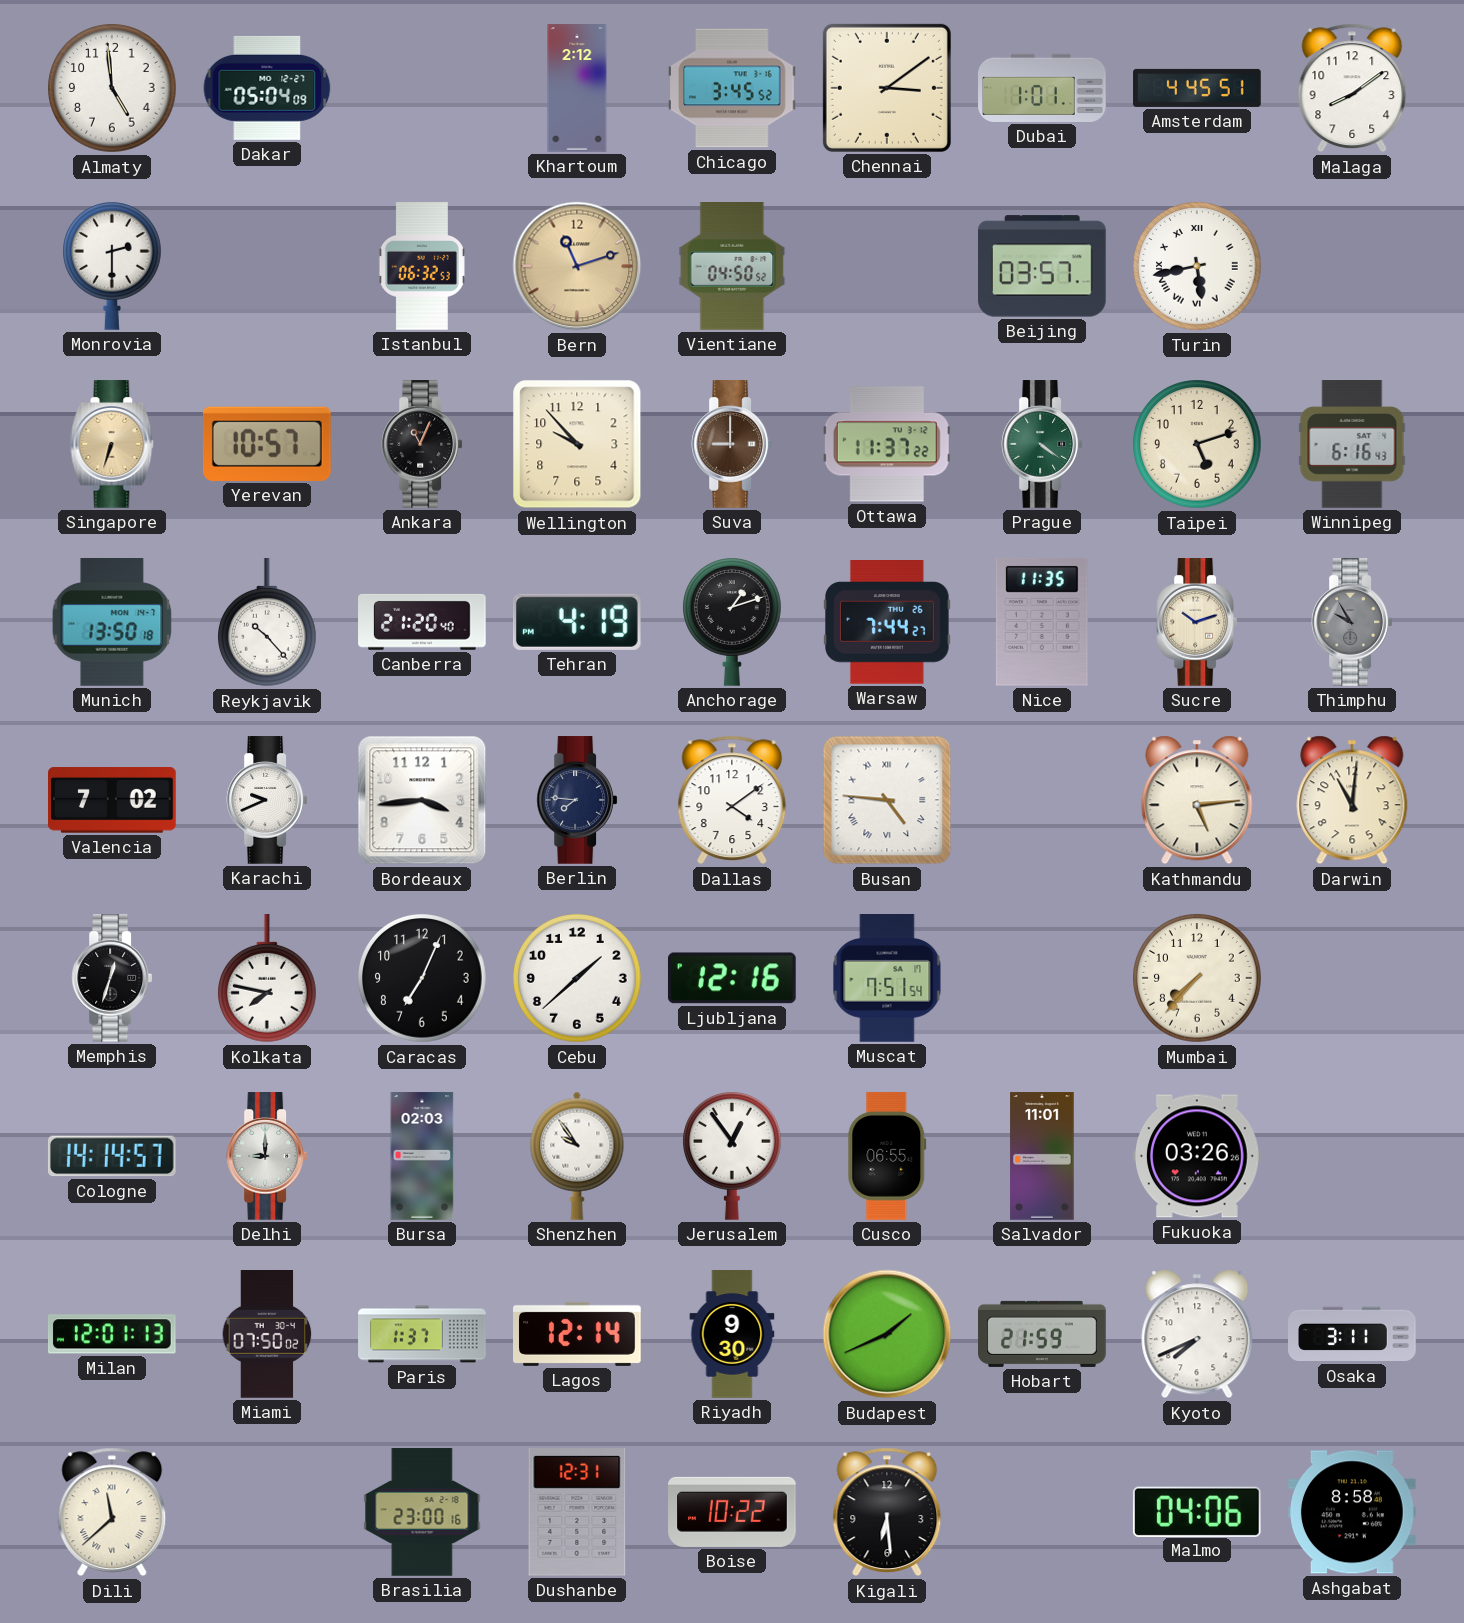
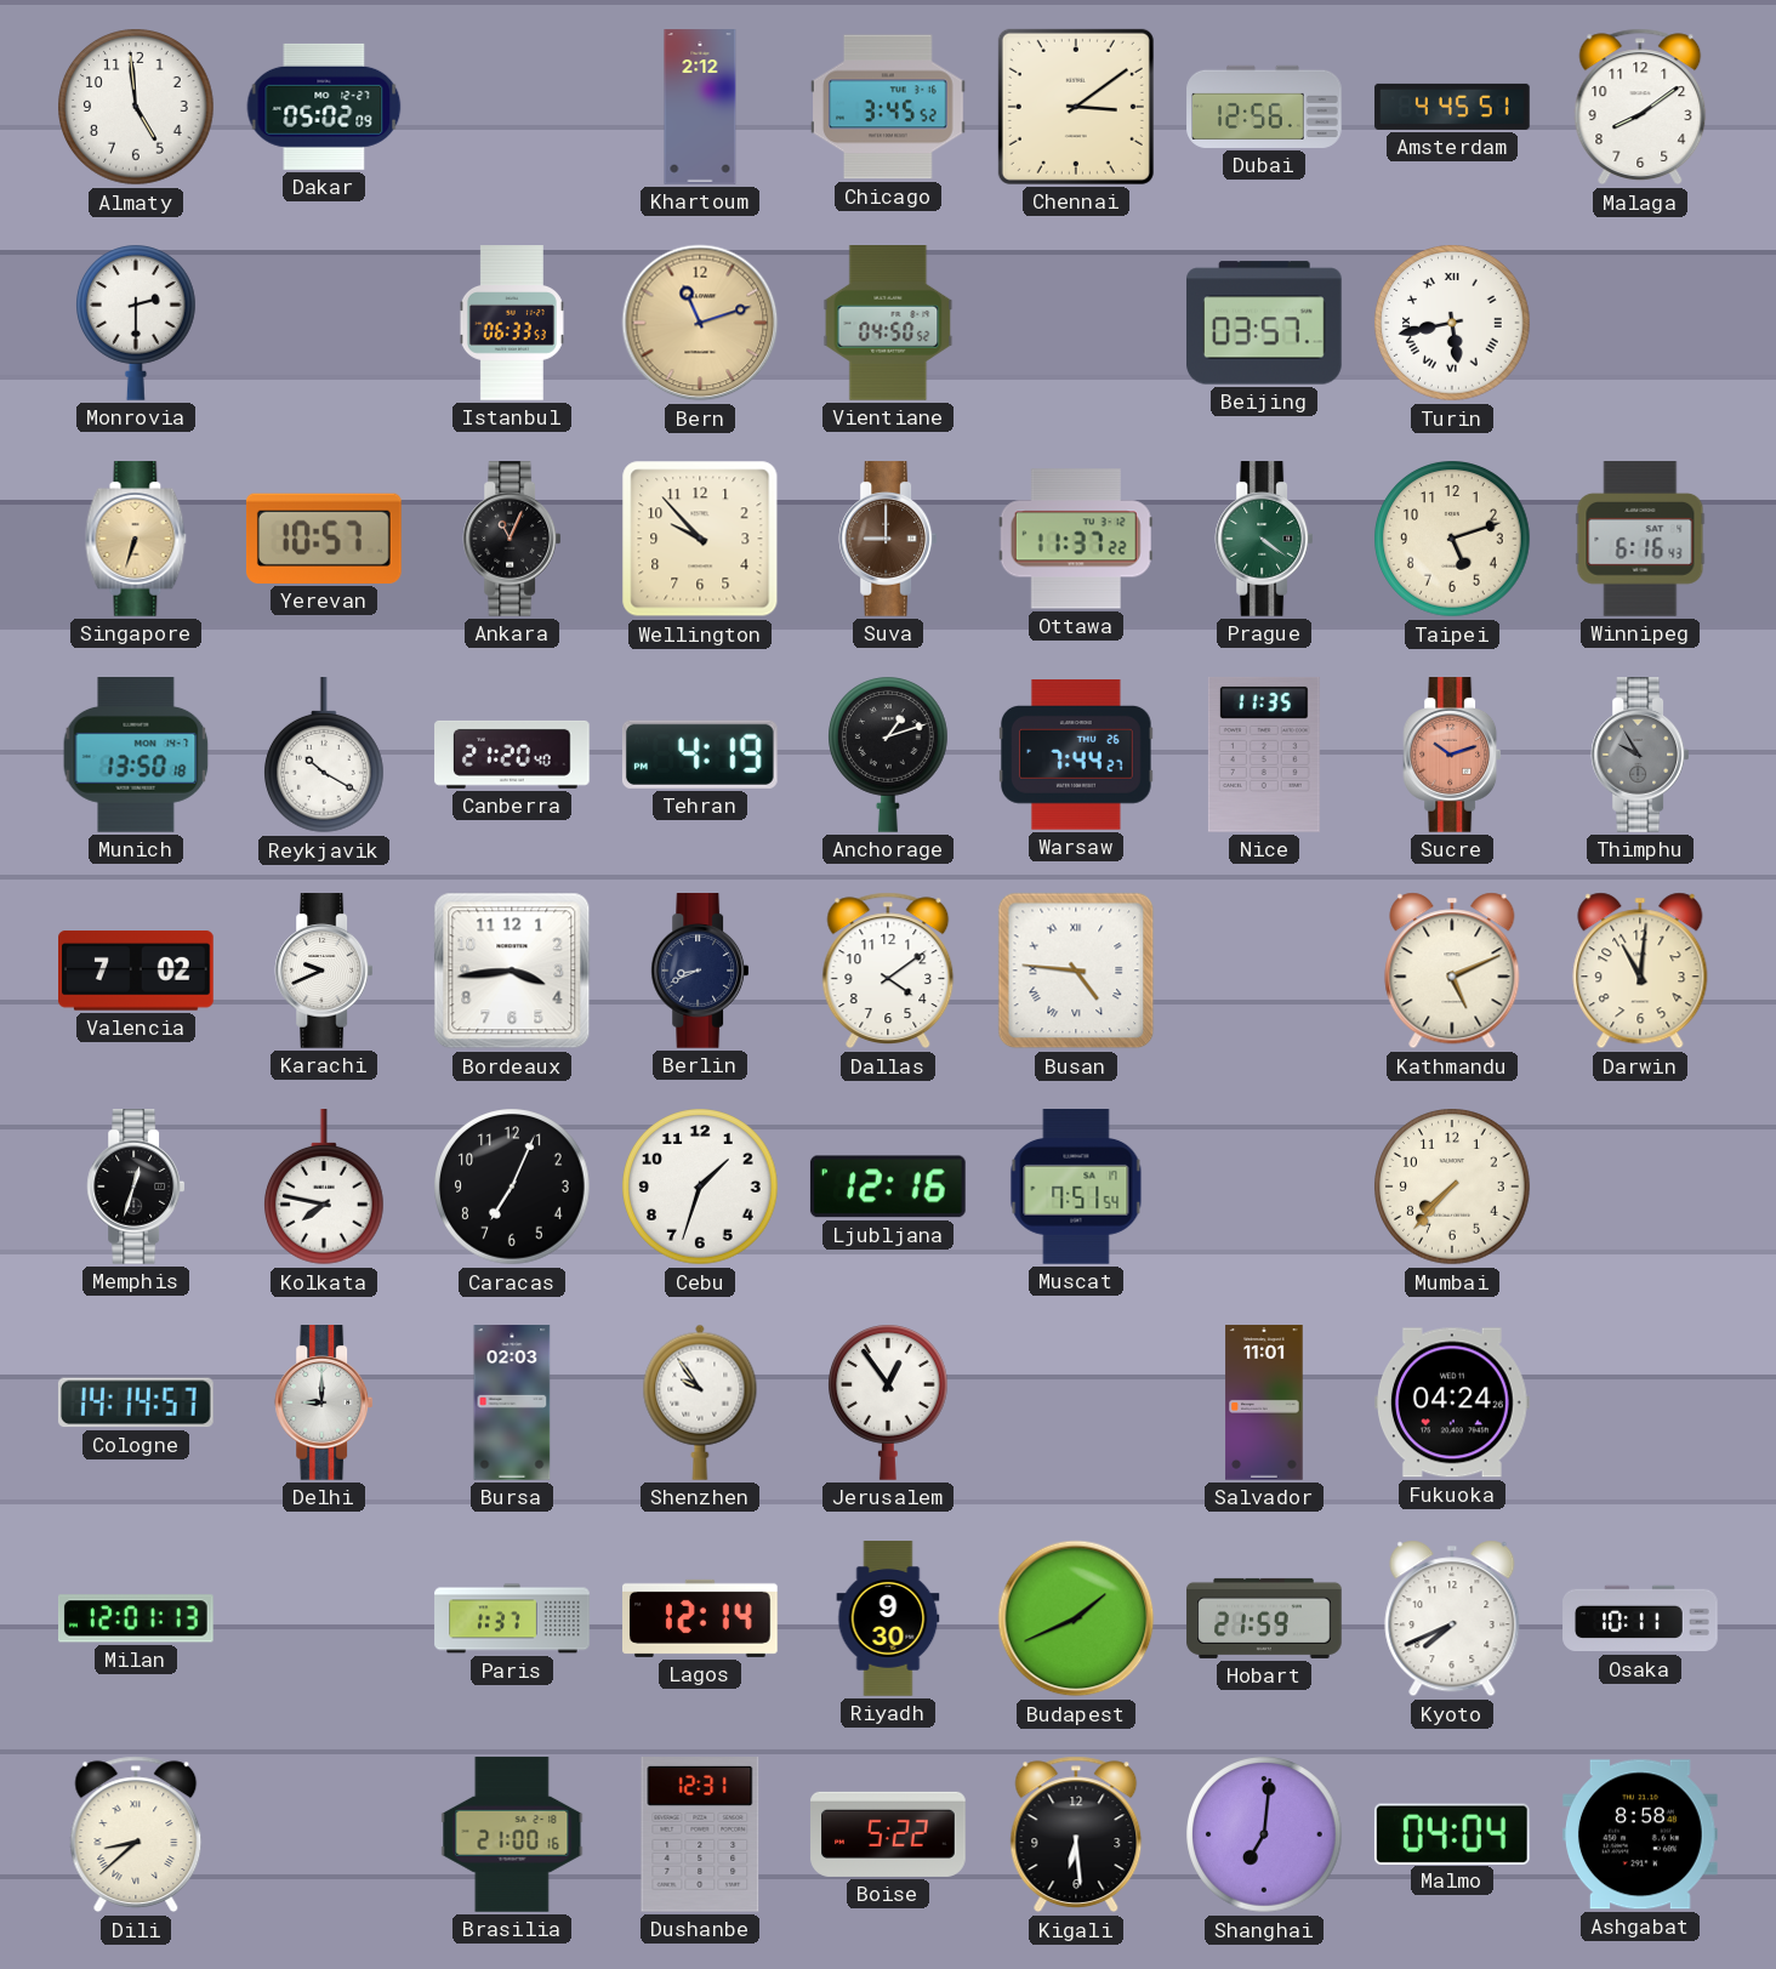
Dakar: 05:04 -> 05:02 (324, 107)
Dubai: 1:01 -> 12:56 (1264, 107)
Istanbul: 06:32 -> 06:33 (512, 323)
Reykjavik: 10:23 -> 10:20 (325, 756)
Sucre dial: cream -> salmon (1452, 755)
Berlin: 7:46 -> 8:41 (700, 971)
Kathmandu: 5:14 -> 5:11 (1452, 971)
Cebu: 1:38 -> 1:33 (700, 1186)
Cusco: 06:55 -> none (887, 1156)
Fukuoka: 03:26 -> 04:24 (1453, 1402)
Miami: 07:50 -> none (267, 1335)
Osaka: 3:11 -> 10:11 (1640, 1618)
Dili: 11:38 -> 8:38 (136, 1834)
Brasilia: 23:00 -> 21:00 (512, 1834)
Boise: 10:22 -> 5:22 (888, 1834)
Shanghai: none -> 7:01 (1264, 1834)
Malmo: 04:06 -> 04:04 (1452, 1833)
